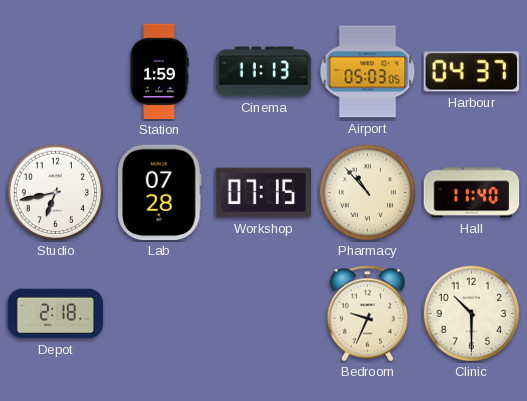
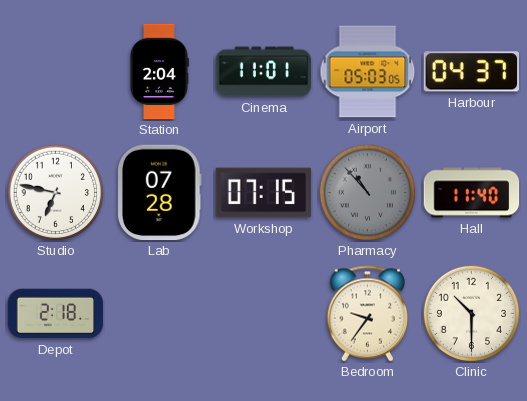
Station: 1:59 -> 2:04 (159, 72)
Cinema: 11:13 -> 11:01 (264, 72)
Studio: 6:43 -> 6:47 (55, 192)
Pharmacy dial: cream -> grey (367, 192)
Bedroom: 9:34 -> 9:36 (368, 314)
